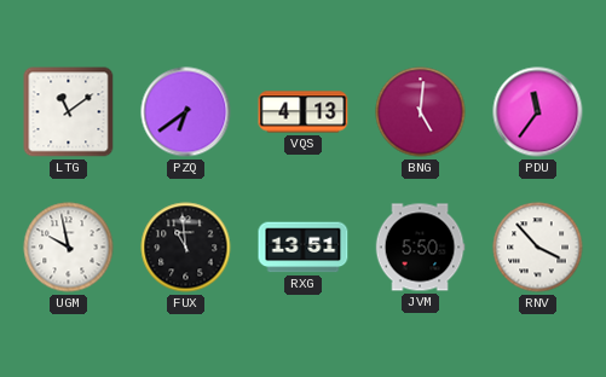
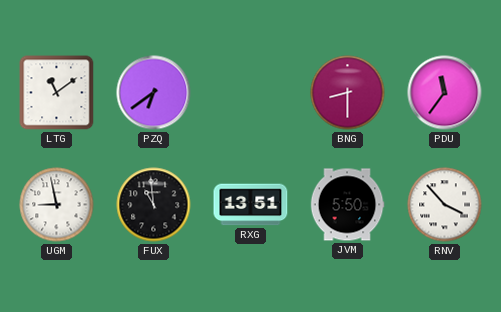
VQS: 4:13 -> none (304, 112)
BNG: 5:01 -> 8:30 (348, 93)
UGM: 9:58 -> 8:58 (57, 205)
